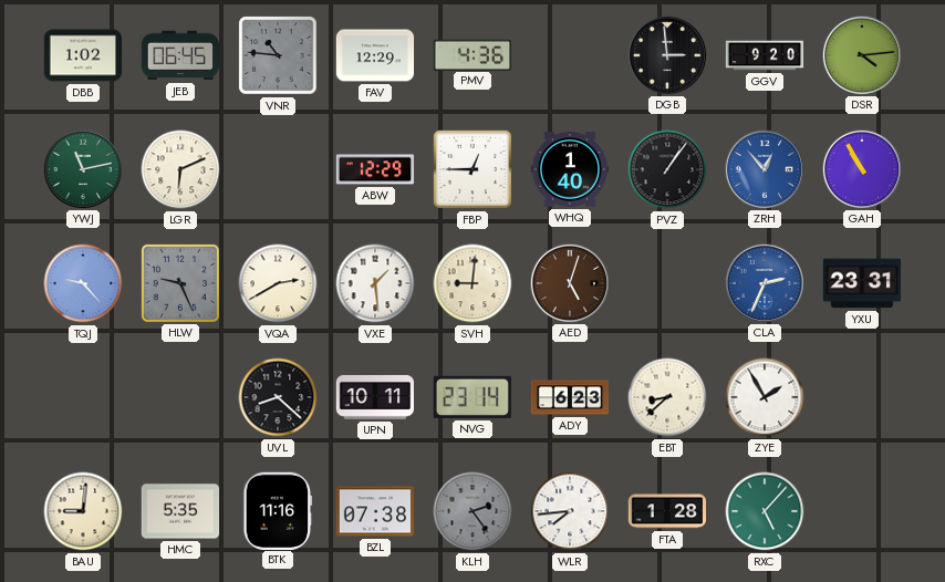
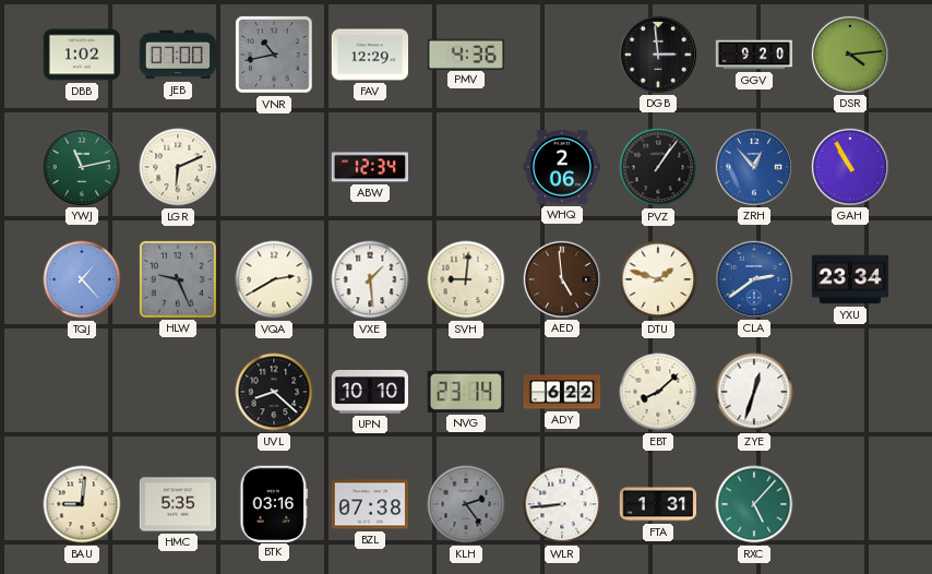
JEB: 06:45 -> 07:00 (178, 55)
VNR: 10:46 -> 10:43 (274, 55)
ABW: 12:29 -> 12:34 (370, 167)
FBP: 12:45 -> none (472, 169)
WHQ: 1:40 -> 2:06 (562, 167)
TQJ: 9:23 -> 1:23 (82, 279)
AED: 5:03 -> 4:59 (561, 278)
DTU: none -> 1:48 (658, 279)
CLA: 2:34 -> 2:39 (753, 278)
YXU: 23:31 -> 23:34 (849, 279)
UPN: 10:11 -> 10:10 (370, 392)
ADY: 6:23 -> 6:22 (562, 392)
EBT: 8:38 -> 8:08 (658, 392)
ZYE: 1:55 -> 12:33 (754, 392)
BTK: 11:16 -> 03:16 (274, 503)
WLR: 7:44 -> 8:44 (562, 504)
FTA: 1:28 -> 1:31 (658, 504)
